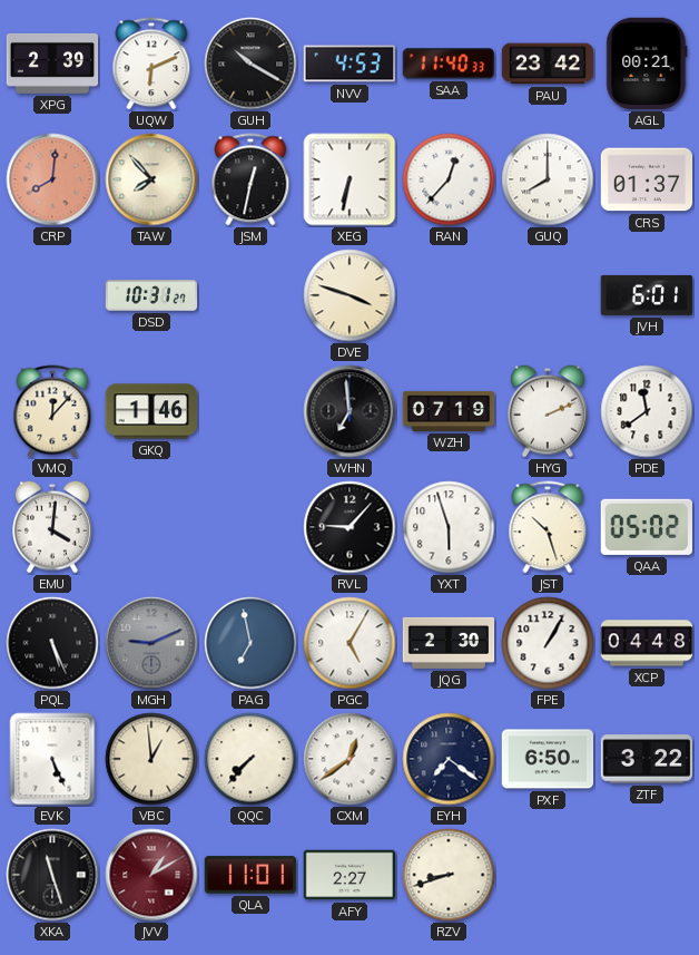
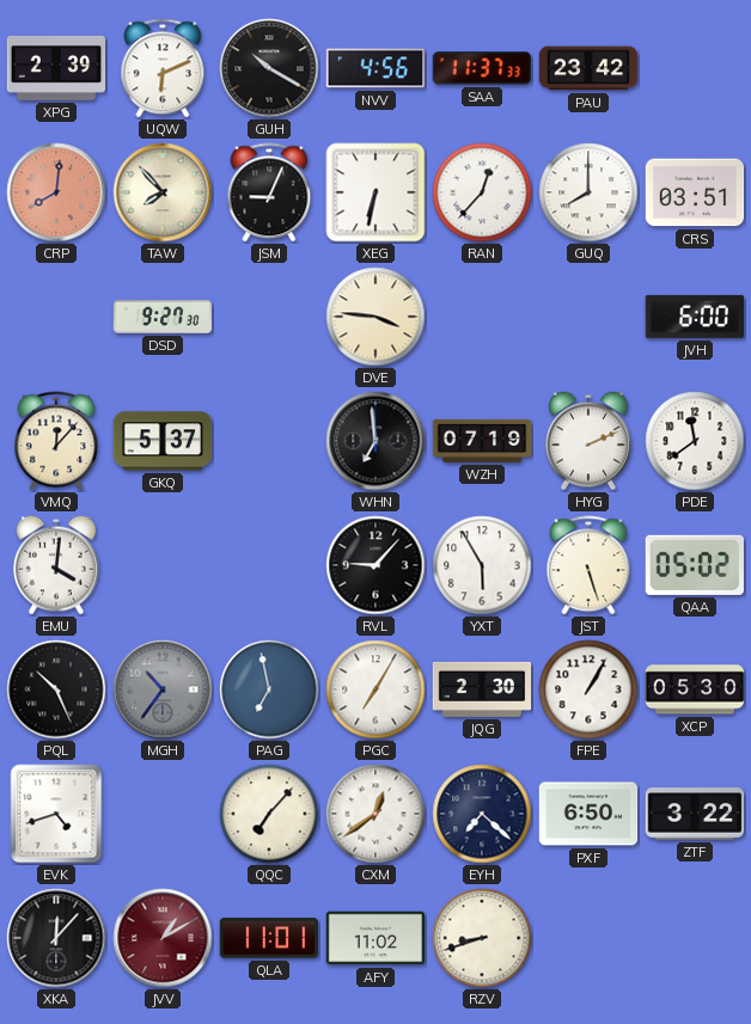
NVV: 4:53 -> 4:56 (374, 68)
SAA: 11:40 -> 11:37 (481, 68)
AGL: 00:21 -> none (647, 64)
JSM: 12:32 -> 9:04 (269, 192)
CRS: 01:37 -> 03:51 (695, 192)
DSD: 10:31 -> 9:27 (163, 317)
DVE: 3:48 -> 3:46 (375, 317)
JVH: 6:01 -> 6:00 (695, 317)
GKQ: 1:46 -> 5:37 (163, 441)
YXT: 5:57 -> 5:55 (482, 565)
JST: 10:27 -> 5:27 (588, 565)
PQL: 5:26 -> 10:26 (56, 689)
MGH: 9:11 -> 10:36 (163, 689)
PGC: 5:05 -> 7:05 (375, 689)
XCP: 04:48 -> 05:30 (695, 689)
EVK: 5:26 -> 4:42 (56, 814)
VBC: 12:59 -> none (151, 759)
QQC: 7:37 -> 7:07 (269, 814)
EYH: 7:21 -> 7:22 (482, 814)
XKA: 11:27 -> 12:07 (56, 938)
AFY: 2:27 -> 11:02 (375, 938)
